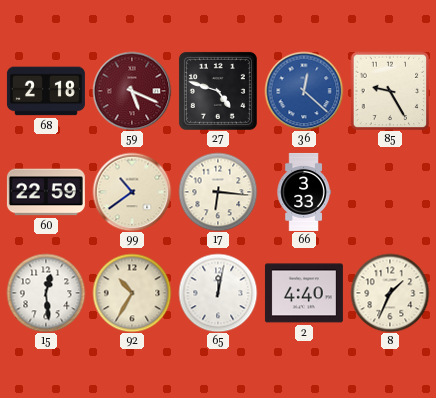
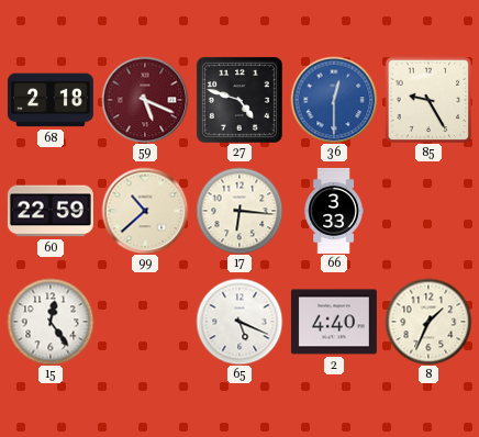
36: 12:22 -> 12:30 (334, 100)
99: 10:39 -> 10:38 (145, 211)
15: 12:29 -> 12:24 (51, 322)
92: 10:35 -> none (132, 293)
65: 12:02 -> 5:19 (239, 322)
